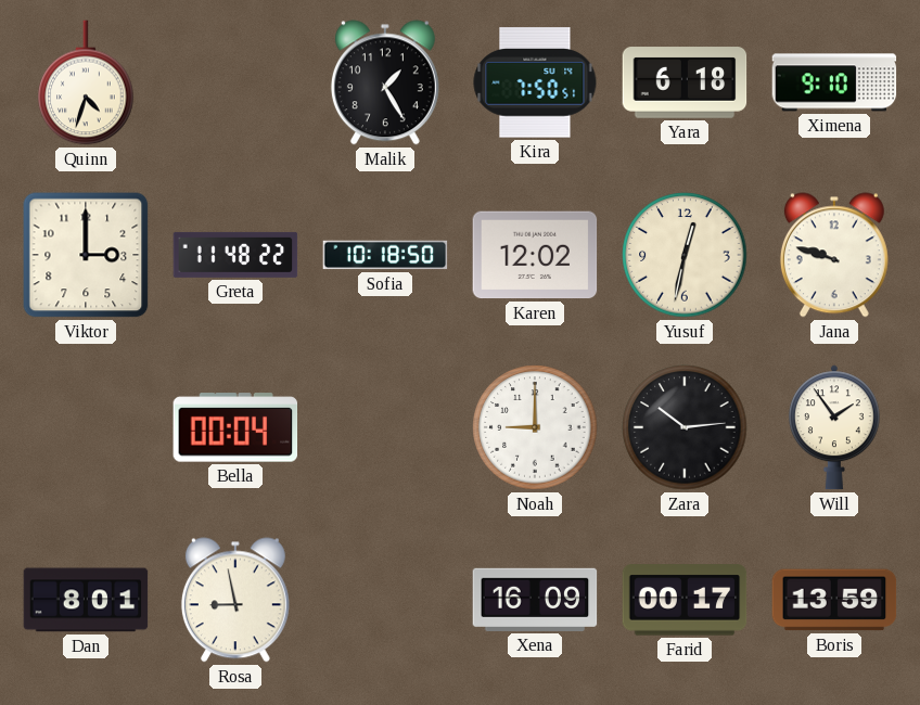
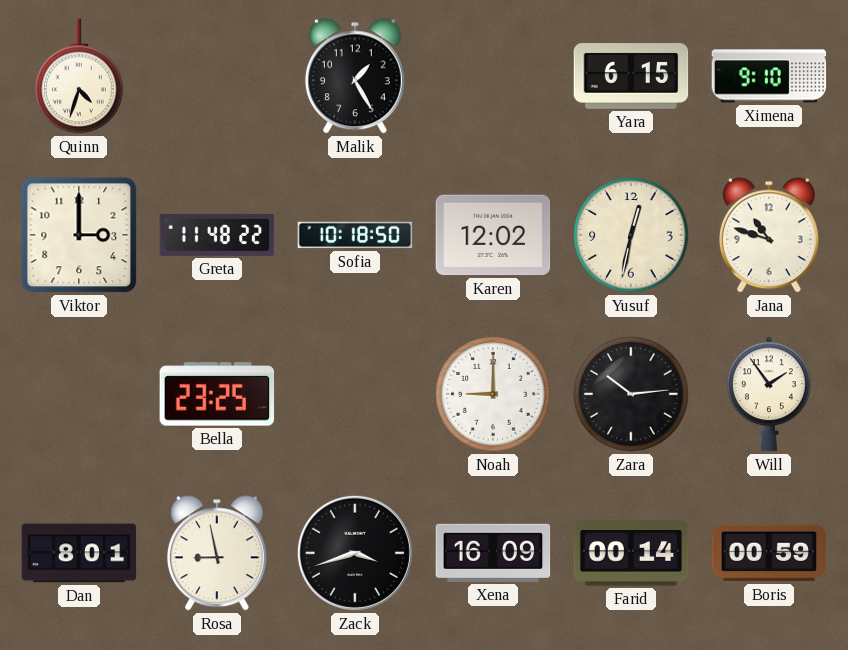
Kira: 7:50 -> none (535, 82)
Yara: 6:18 -> 6:15 (631, 76)
Jana: 9:48 -> 10:48 (769, 235)
Bella: 00:04 -> 23:25 (217, 394)
Zack: none -> 3:42 (355, 553)
Farid: 00:17 -> 00:14 (631, 553)
Boris: 13:59 -> 00:59 (769, 553)
